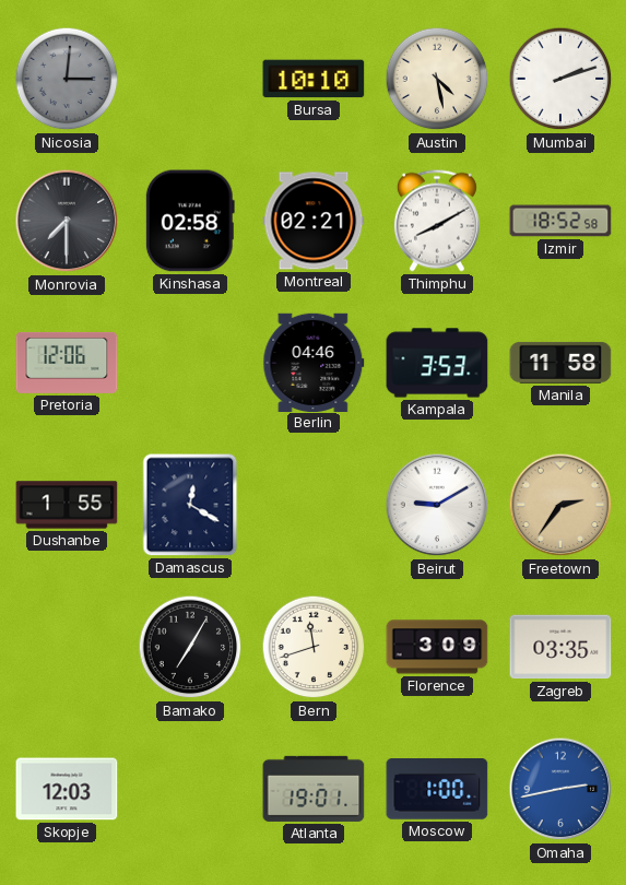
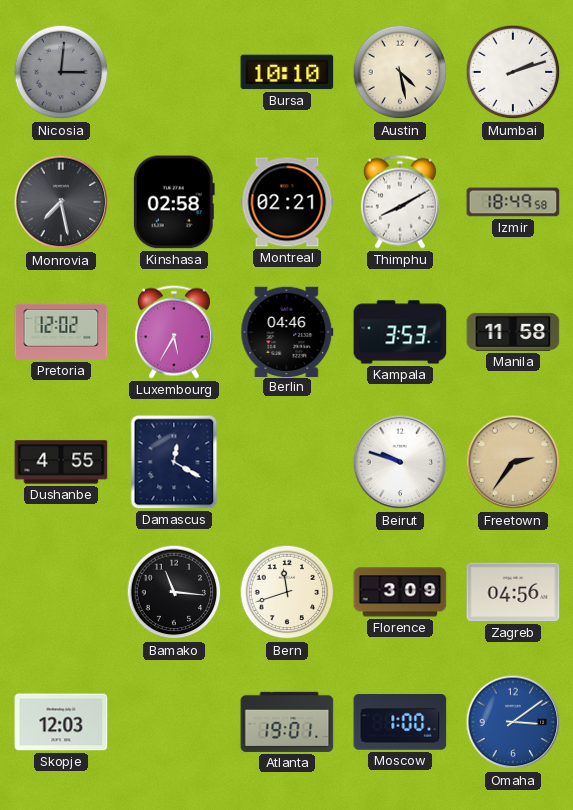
Monrovia: 7:30 -> 7:28 (61, 202)
Izmir: 18:52 -> 18:49 (513, 202)
Pretoria: 12:06 -> 12:02 (61, 332)
Luxembourg: none -> 5:35 (174, 332)
Dushanbe: 1:55 -> 4:55 (61, 462)
Beirut: 9:10 -> 9:48 (400, 462)
Bamako: 7:05 -> 11:16 (174, 592)
Zagreb: 03:35 -> 04:56 (513, 592)
Omaha: 2:43 -> 3:09 (513, 722)
